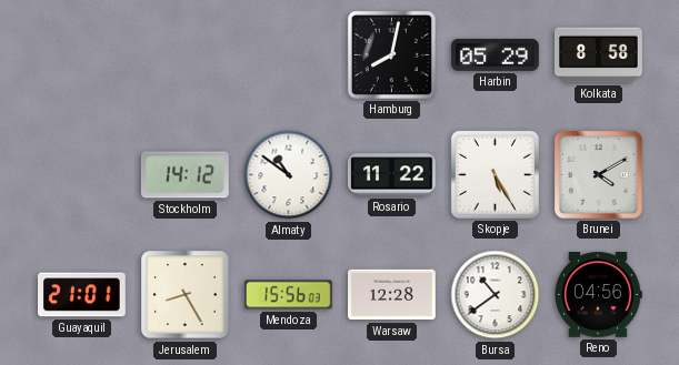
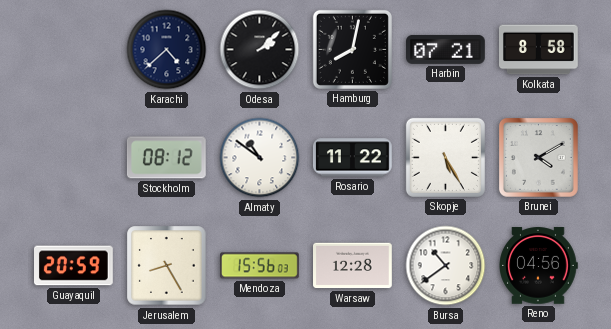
Karachi: none -> 4:38 (167, 50)
Odesa: none -> 2:08 (260, 50)
Harbin: 05:29 -> 07:21 (446, 49)
Stockholm: 14:12 -> 08:12 (166, 158)
Guayaquil: 21:01 -> 20:59 (74, 266)
